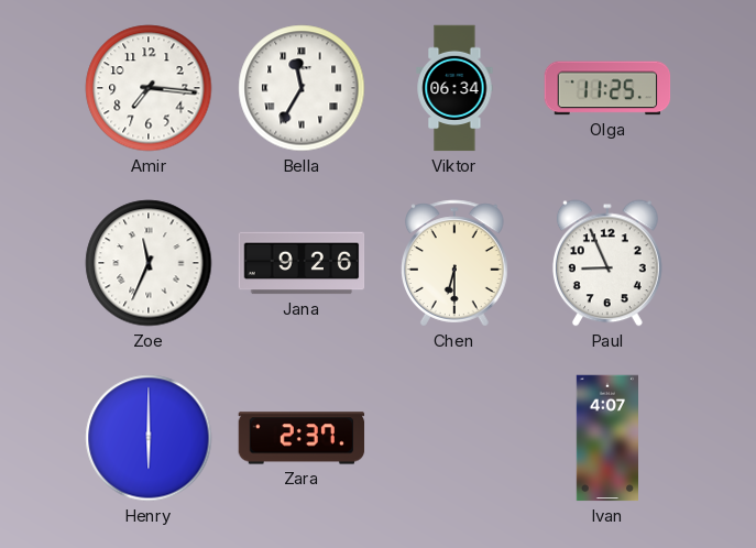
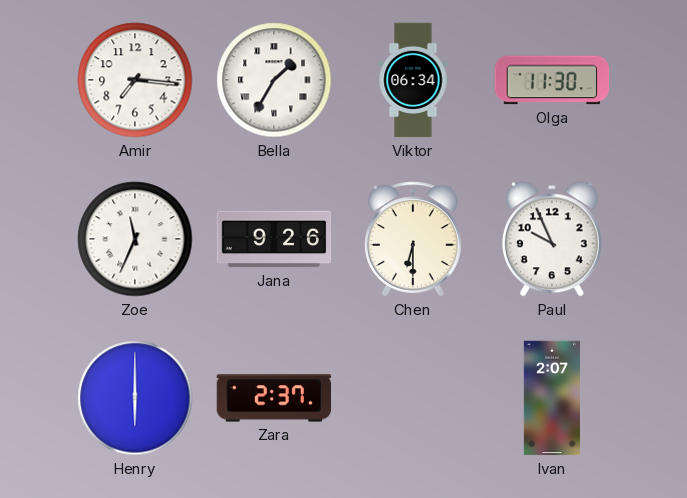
Bella: 11:35 -> 1:35 (274, 80)
Olga: 11:25 -> 11:30 (552, 80)
Paul: 8:56 -> 9:56 (552, 239)
Ivan: 4:07 -> 2:07 (552, 398)
